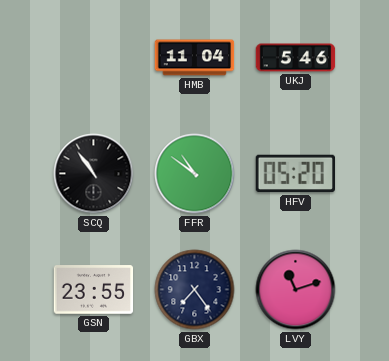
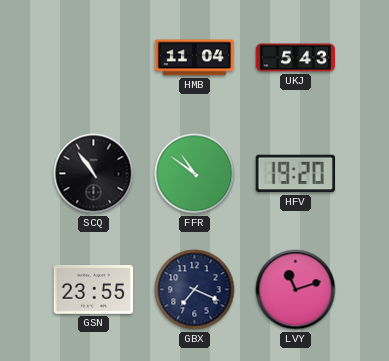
UKJ: 5:46 -> 5:43 (296, 58)
HFV: 05:20 -> 19:20 (296, 174)
GBX: 7:24 -> 7:19 (195, 290)
